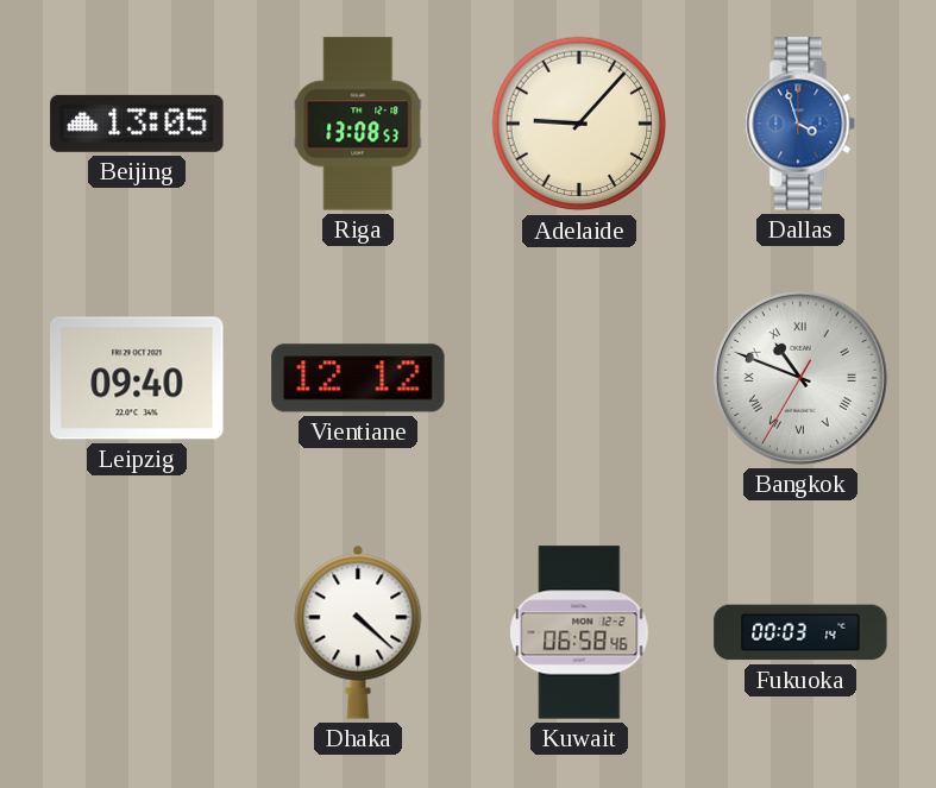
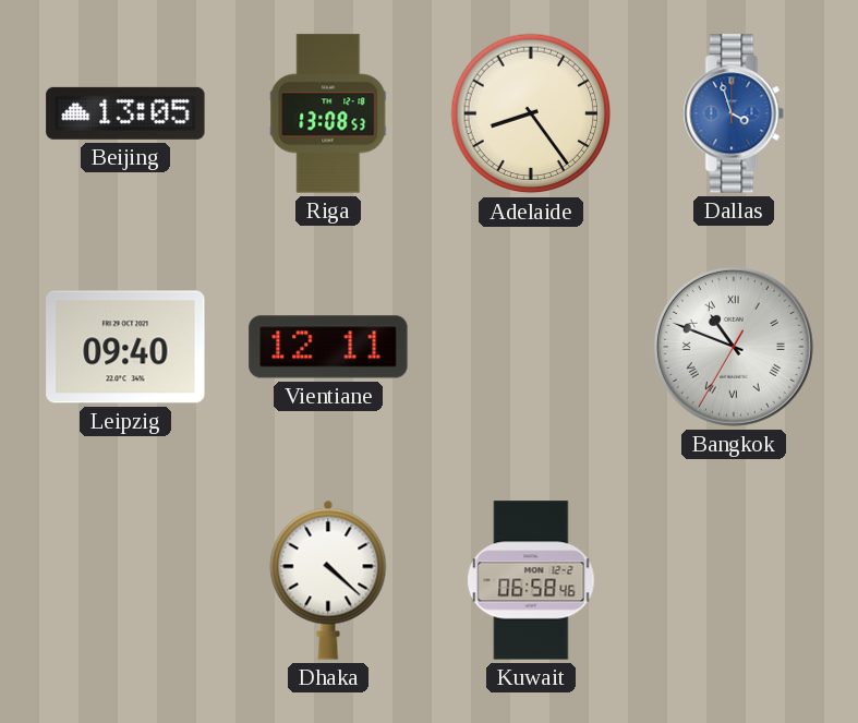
Adelaide: 9:07 -> 8:24 (531, 113)
Vientiane: 12:12 -> 12:11 (328, 347)
Fukuoka: 00:03 -> none (800, 632)
